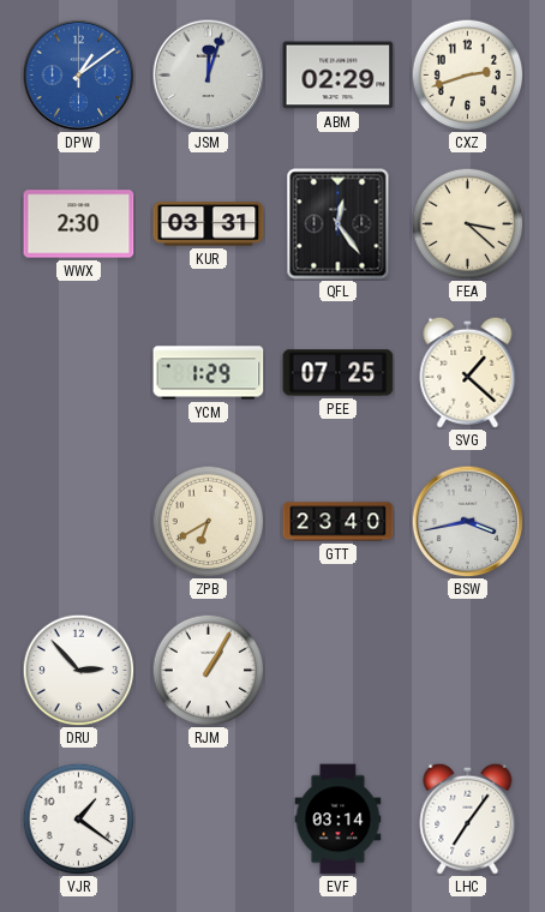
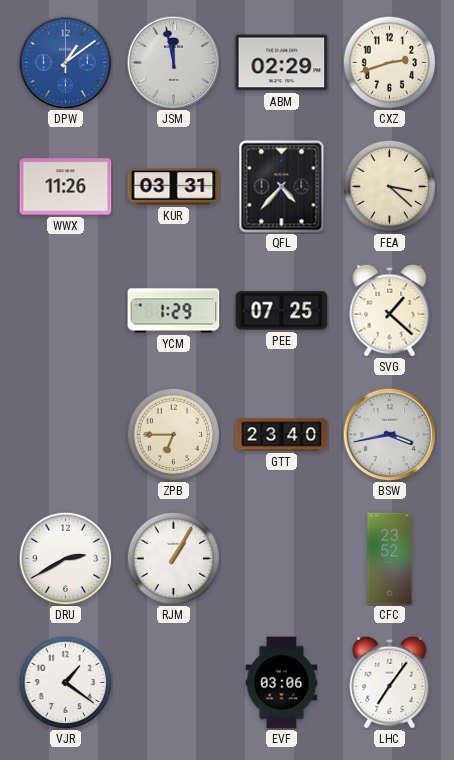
JSM: 12:03 -> 11:58 (173, 62)
WWX: 2:30 -> 11:26 (66, 187)
QFL: 12:24 -> 4:37 (282, 187)
ZPB: 6:40 -> 6:45 (173, 434)
DRU: 2:53 -> 2:40 (65, 558)
CFC: none -> 23:52 (390, 559)
EVF: 03:14 -> 03:06 (282, 683)
